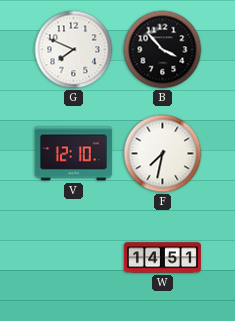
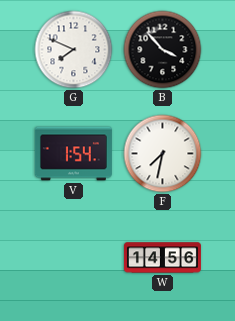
V: 12:10 -> 1:54 (73, 154)
W: 14:51 -> 14:56 (162, 258)
